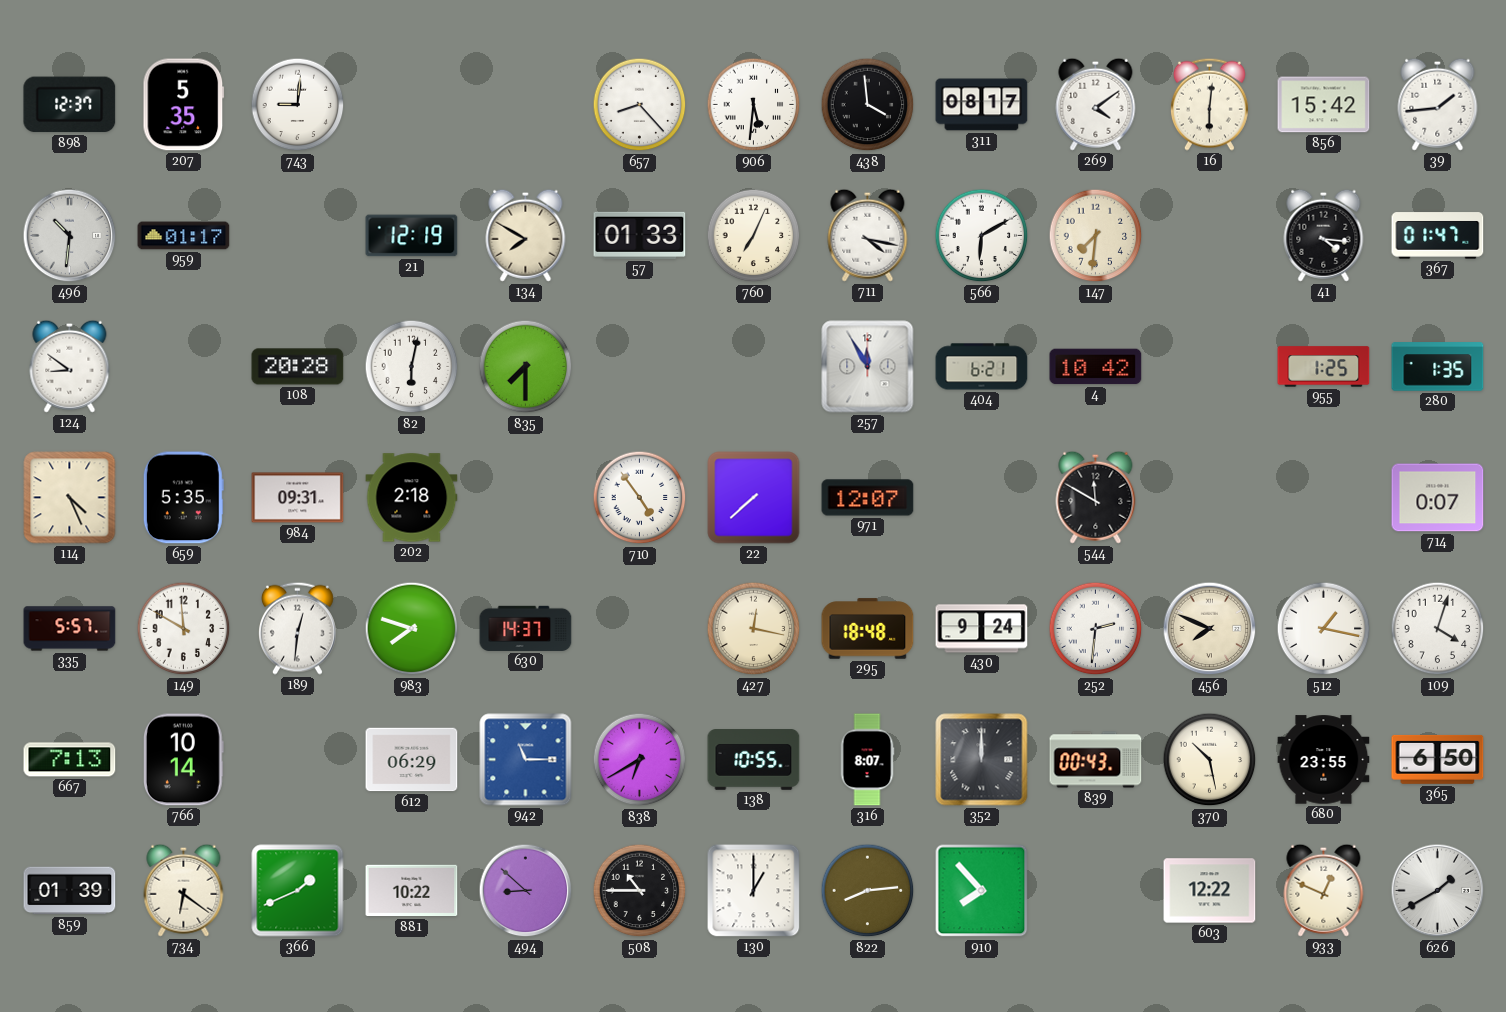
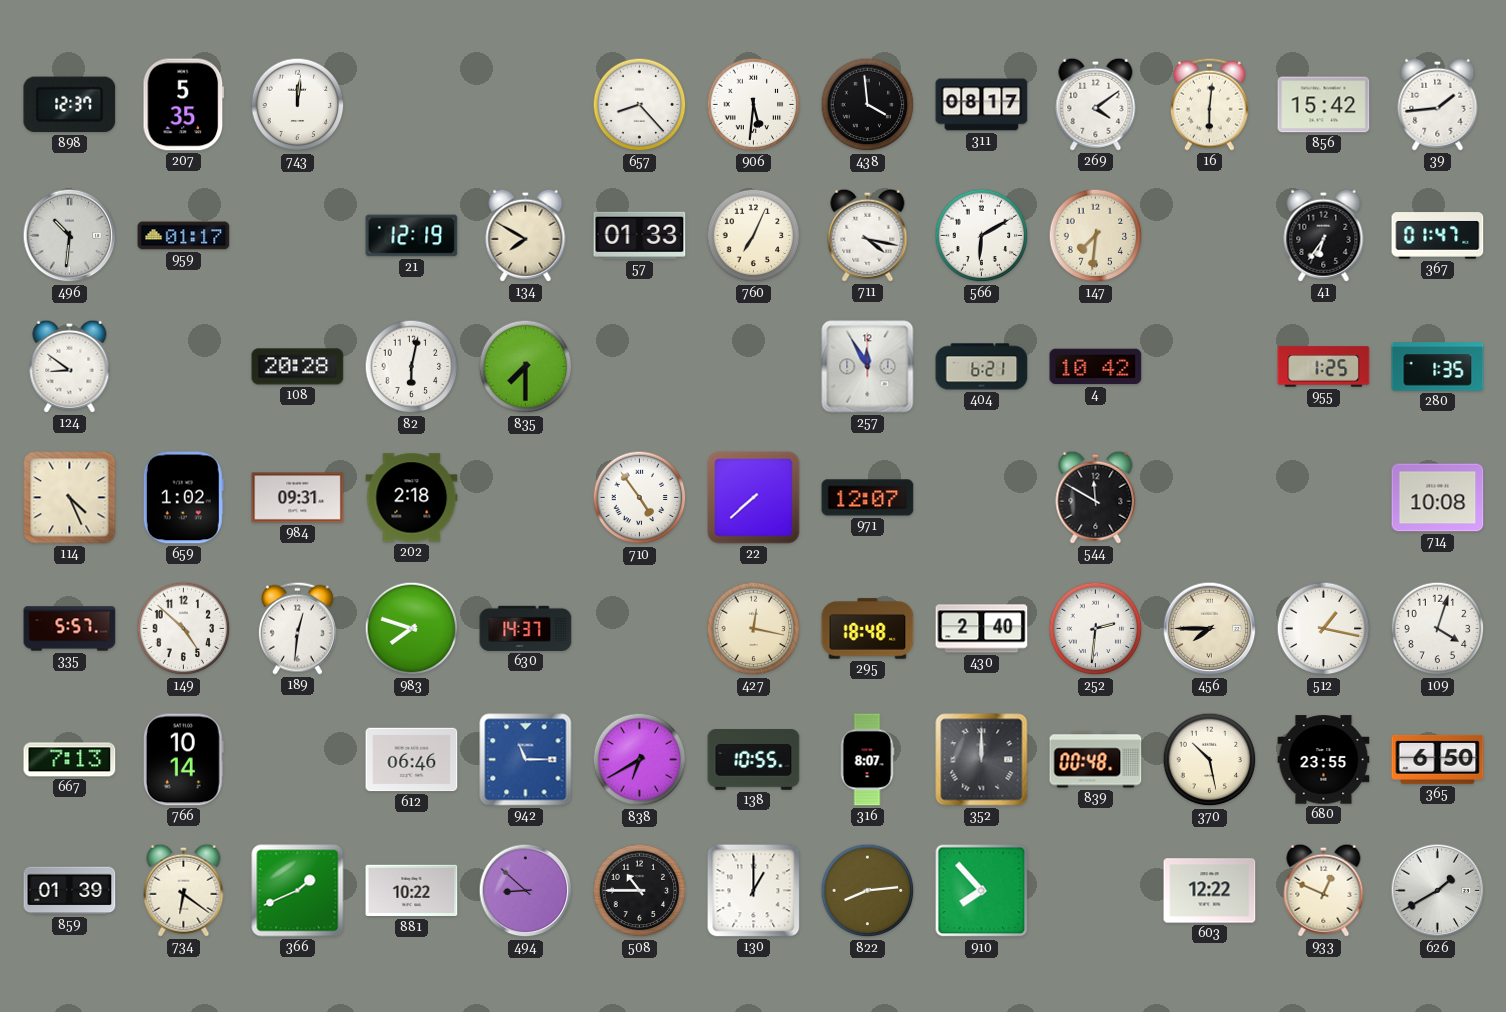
743: 9:01 -> 12:01 (298, 105)
41: 4:16 -> 6:36 (1324, 235)
659: 5:35 -> 1:02 (183, 498)
714: 0:07 -> 10:08 (1438, 498)
149: 11:50 -> 4:52 (184, 629)
430: 9:24 -> 2:40 (982, 629)
456: 7:49 -> 7:45 (1210, 629)
612: 06:29 -> 06:46 (412, 760)
839: 00:43 -> 00:48 (1096, 760)
